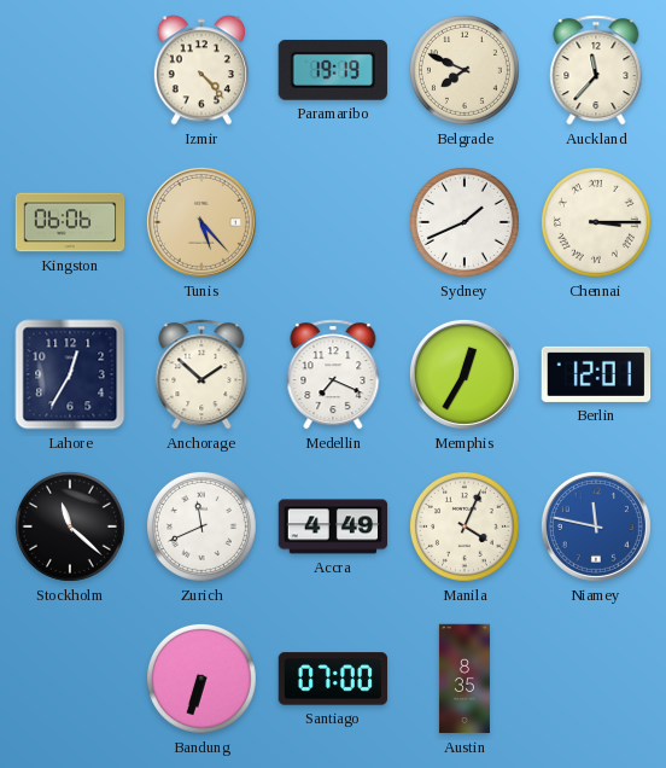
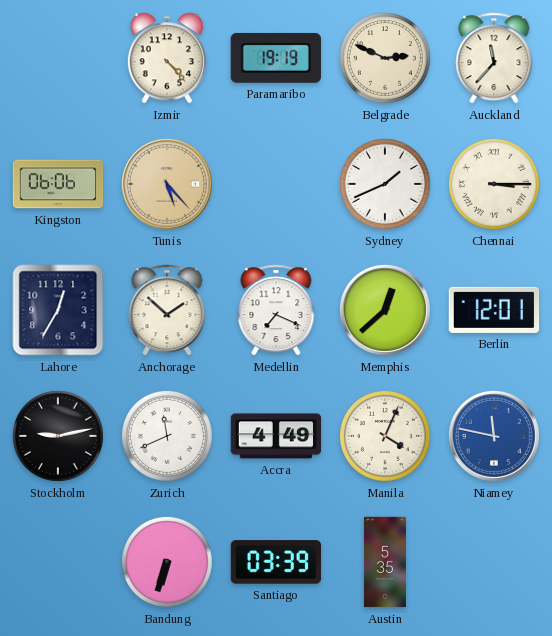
Belgrade: 7:49 -> 2:49 (385, 58)
Memphis: 12:35 -> 12:38 (385, 310)
Stockholm: 11:22 -> 9:13 (58, 436)
Santiago: 07:00 -> 03:39 (276, 562)
Austin: 8:35 -> 5:35 (385, 562)
